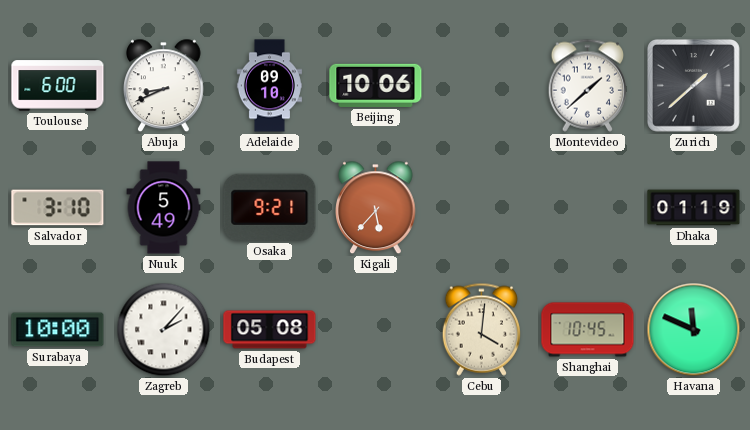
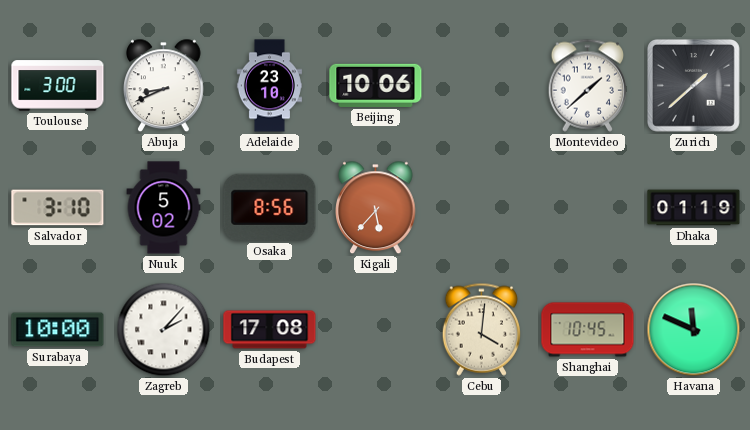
Toulouse: 6:00 -> 3:00 (58, 86)
Adelaide: 09:10 -> 23:10 (269, 86)
Nuuk: 5:49 -> 5:02 (164, 208)
Osaka: 9:21 -> 8:56 (270, 207)
Budapest: 05:08 -> 17:08 (270, 330)
